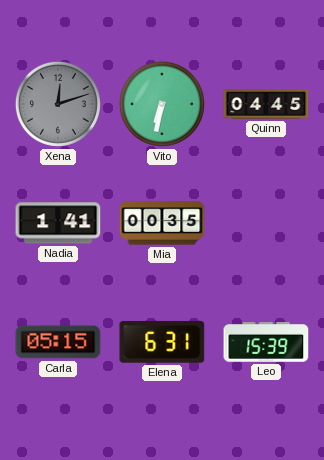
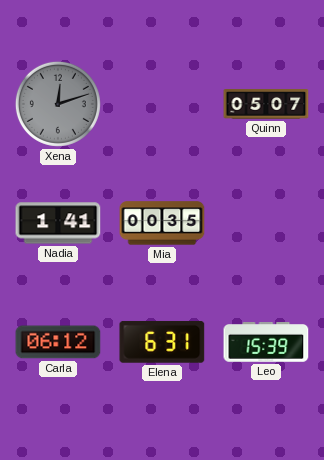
Vito: 6:32 -> none (162, 104)
Quinn: 04:45 -> 05:07 (266, 104)
Carla: 05:15 -> 06:12 (58, 342)
